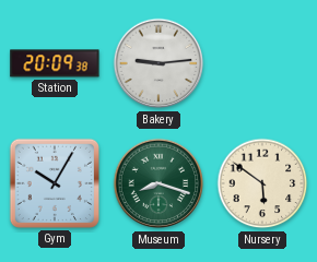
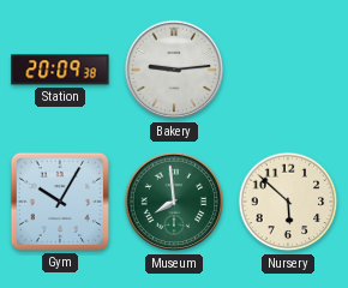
Museum: 8:18 -> 7:59 (174, 202)
Nursery: 5:51 -> 5:52 (288, 202)
